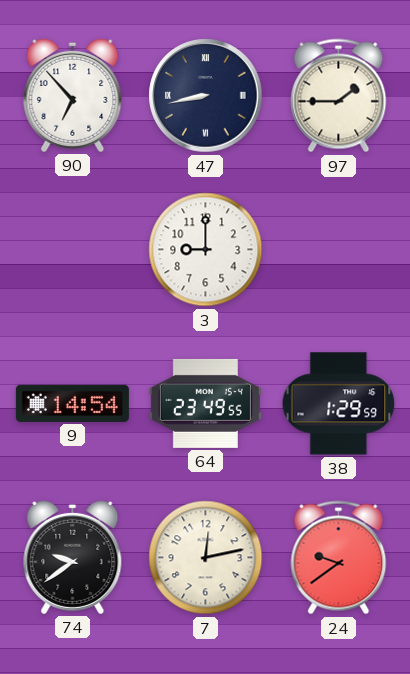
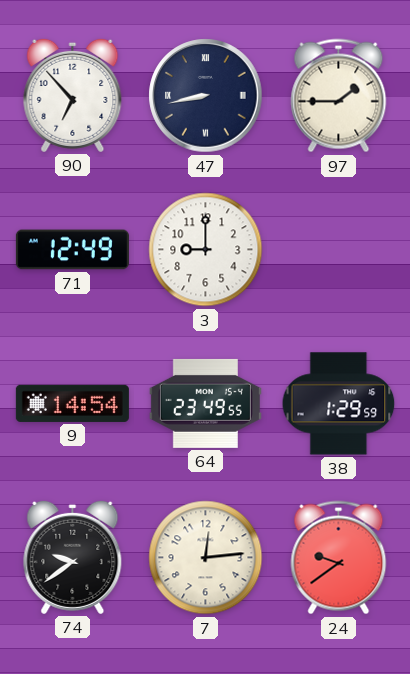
71: none -> 12:49 (72, 250)
7: 12:13 -> 12:14 (206, 558)
